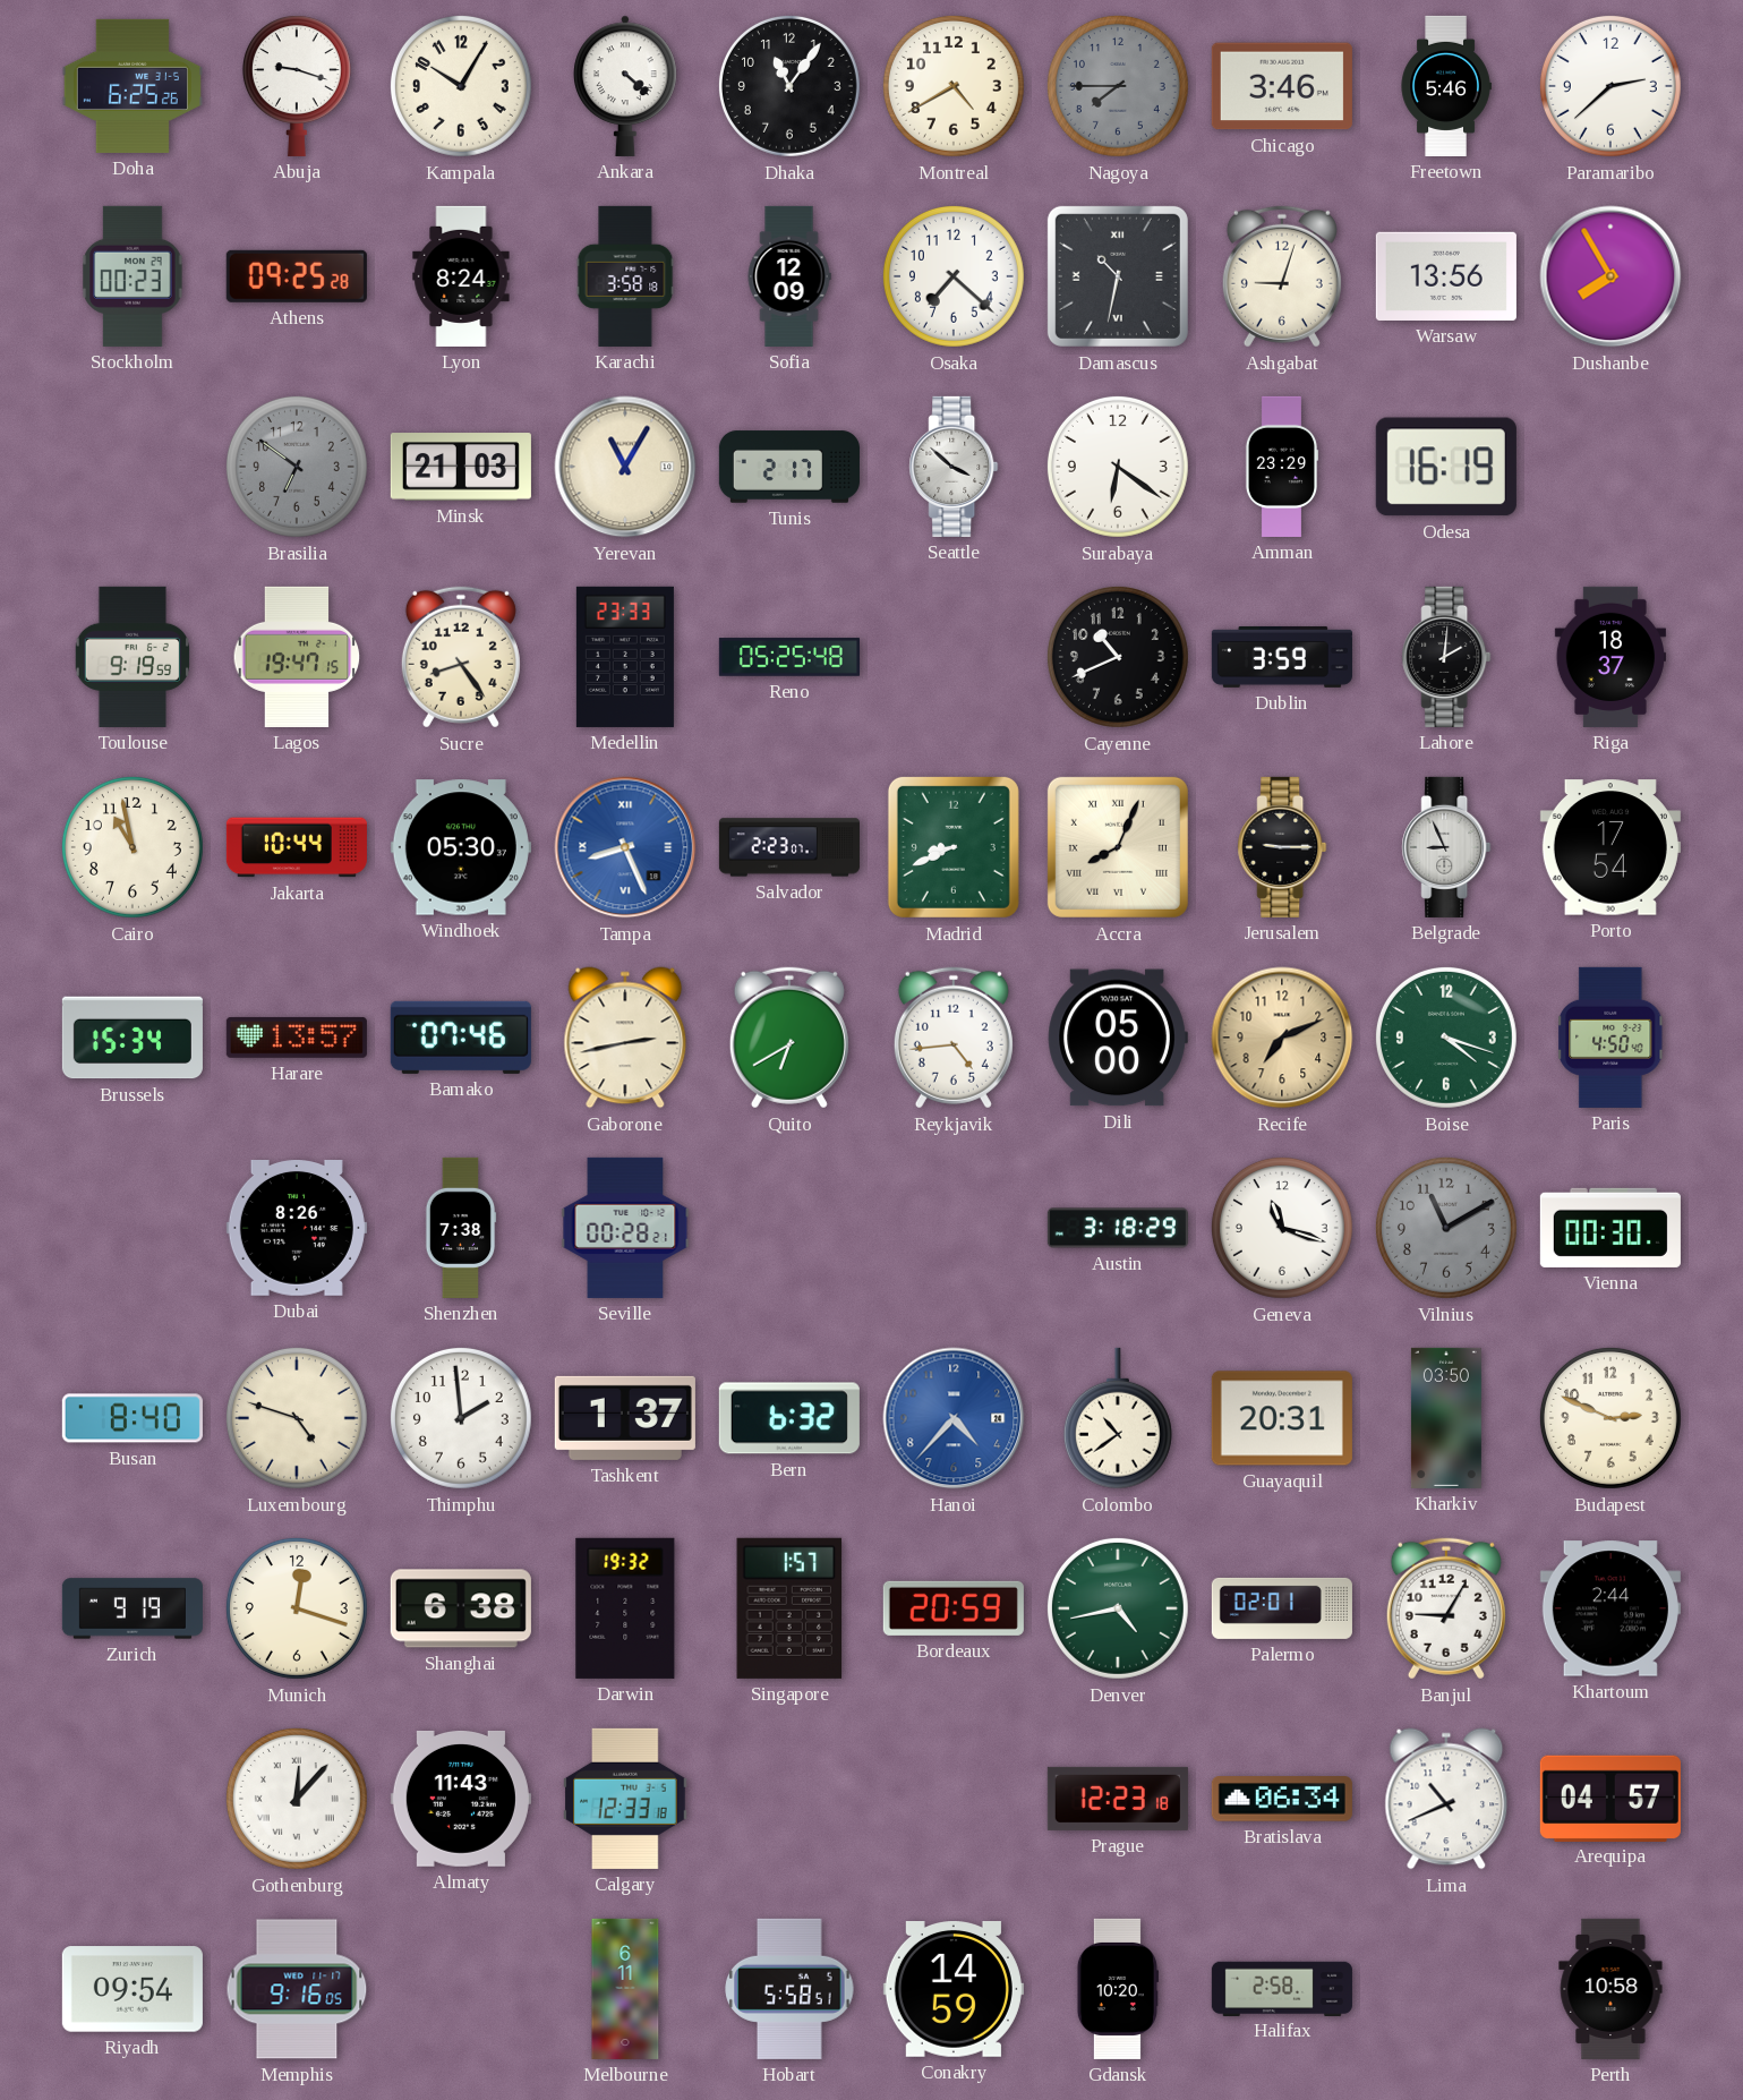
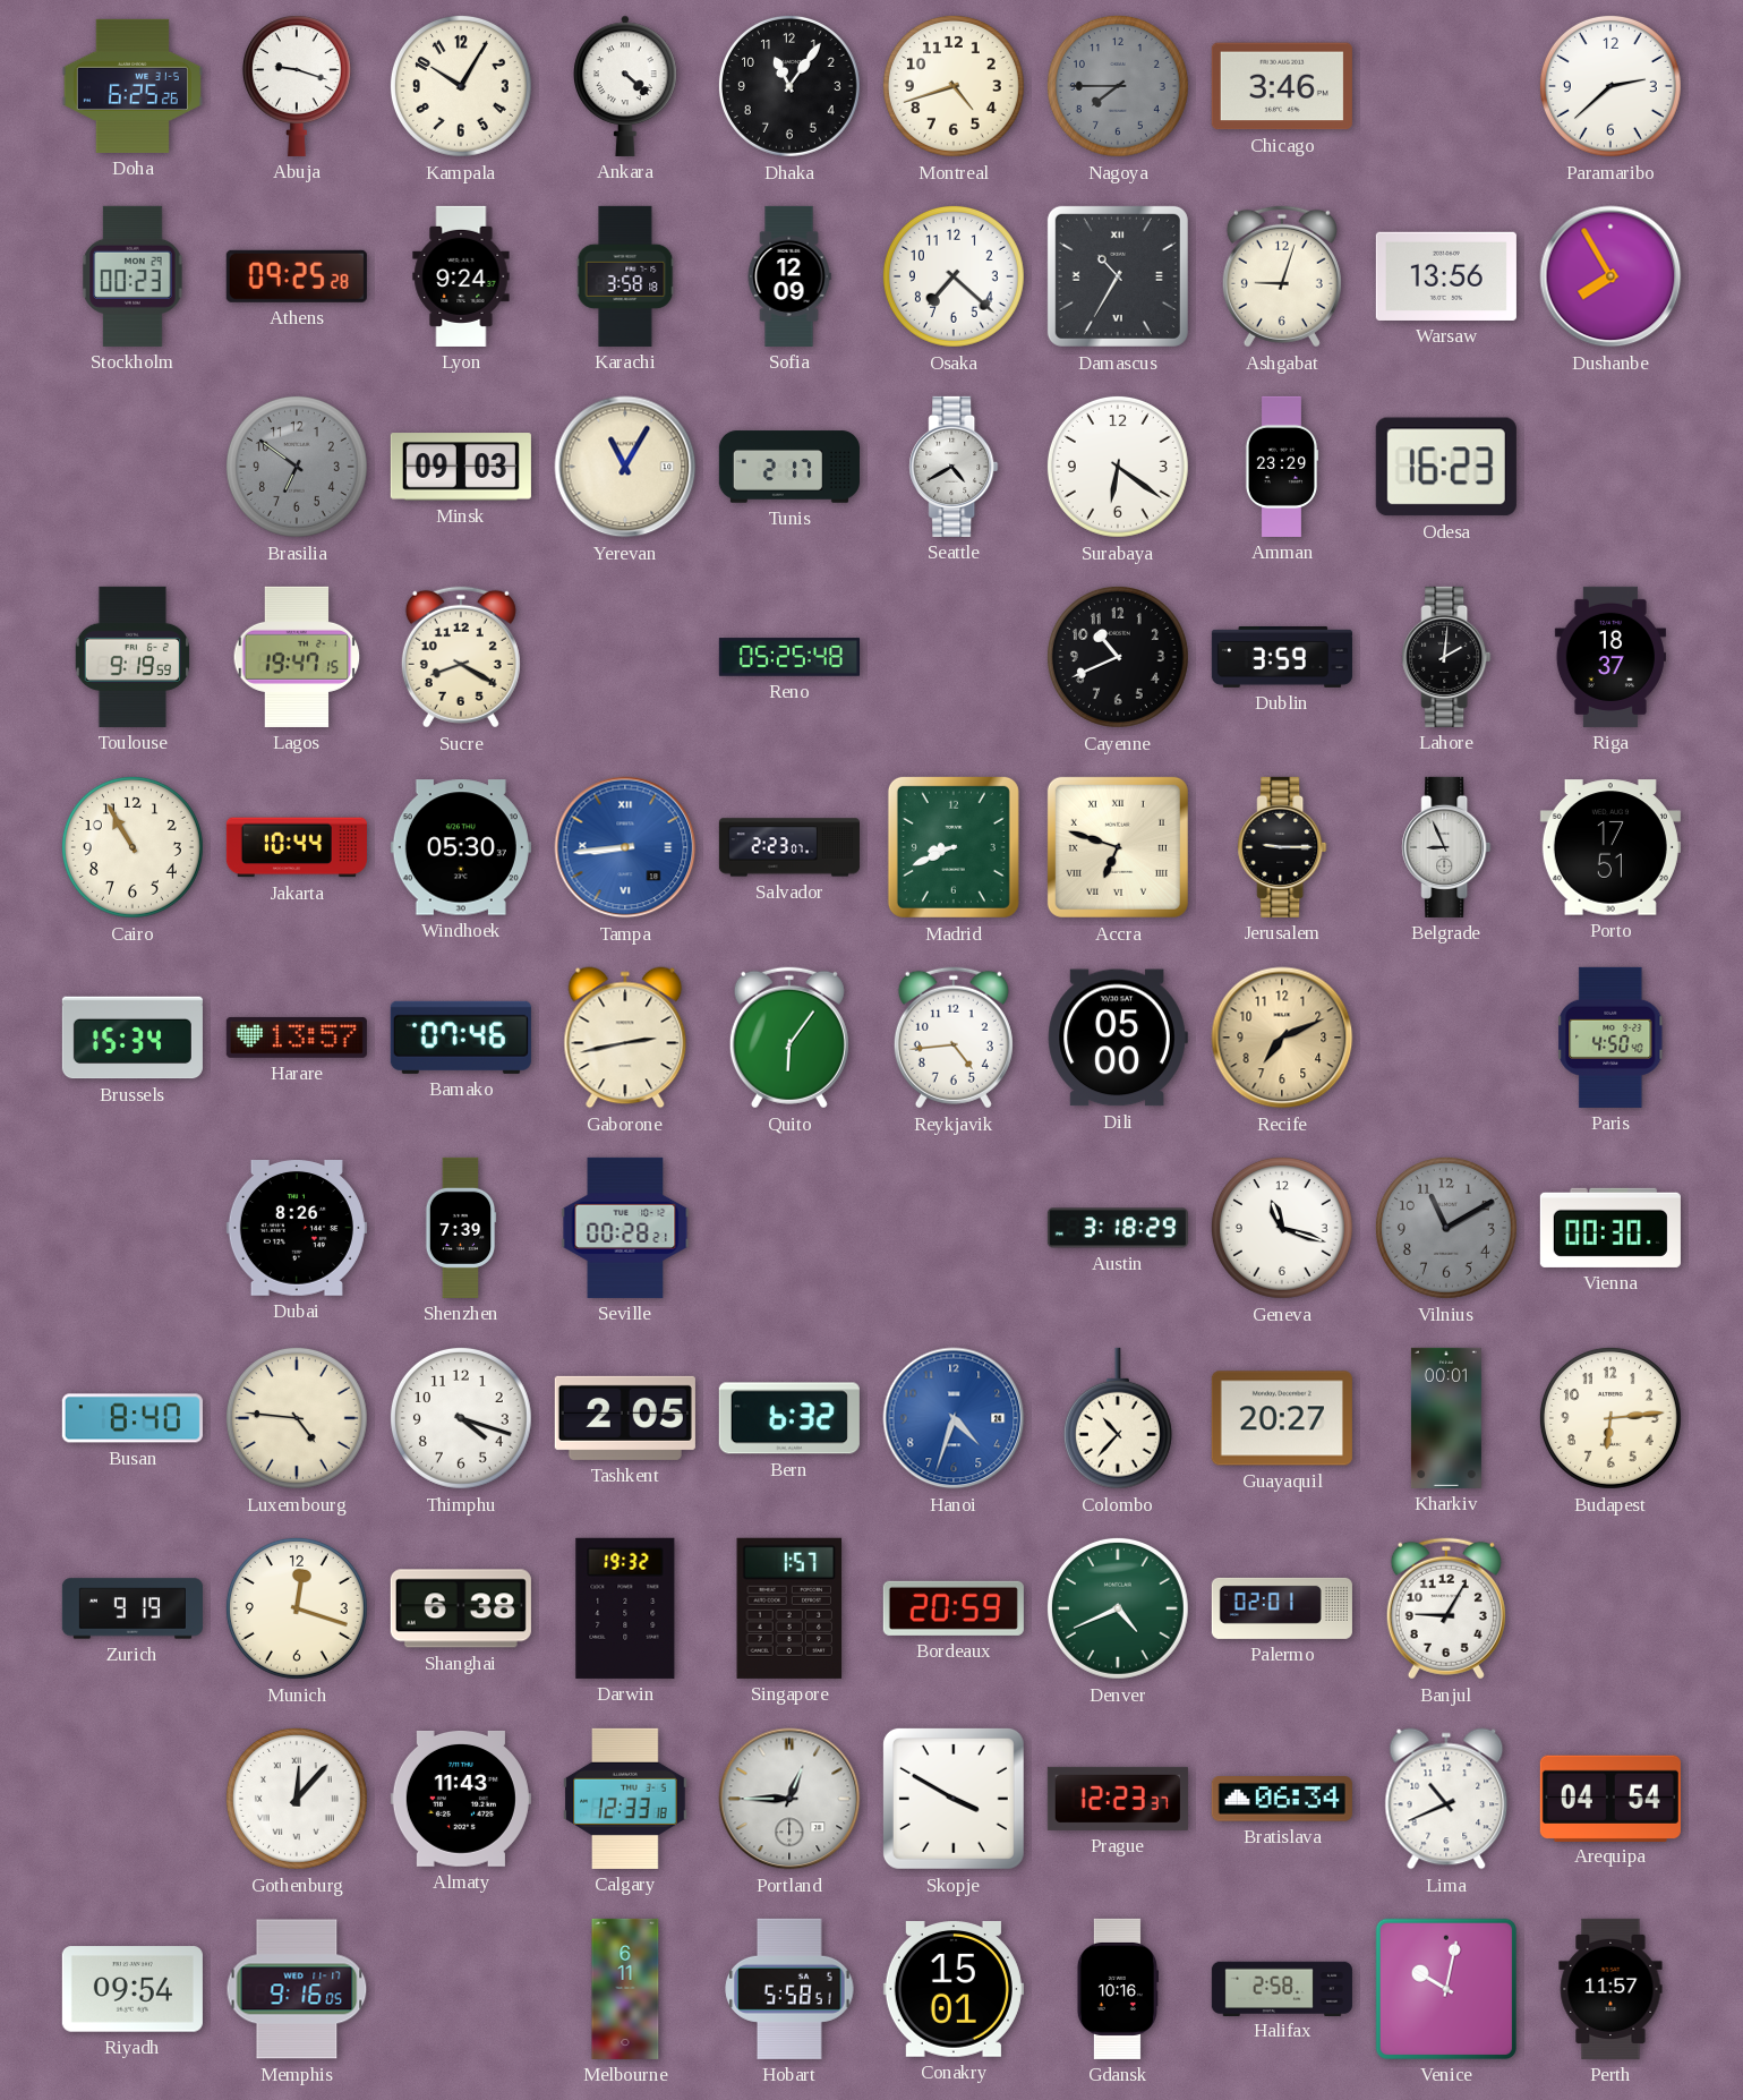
Montreal: 4:40 -> 4:42 (954, 86)
Freetown: 5:46 -> none (1446, 86)
Lyon: 8:24 -> 9:24 (461, 276)
Damascus: 10:32 -> 10:35 (1118, 276)
Minsk: 21:03 -> 09:03 (461, 467)
Seattle: 3:52 -> 4:40 (954, 467)
Odesa: 16:19 -> 16:23 (1446, 467)
Sucre: 8:24 -> 8:20 (461, 657)
Medellin: 23:33 -> none (625, 657)
Cairo: 10:58 -> 10:55 (133, 847)
Tampa: 8:26 -> 8:44 (625, 847)
Accra: 8:04 -> 6:48 (1118, 847)
Porto: 17:54 -> 17:51 (1610, 847)
Quito: 6:40 -> 6:06 (789, 1038)
Boise: 4:18 -> none (1446, 1038)
Shenzhen: 7:38 -> 7:39 (461, 1228)
Luxembourg: 4:48 -> 4:46 (297, 1418)
Thimphu: 1:59 -> 4:18 (461, 1418)
Tashkent: 1:37 -> 2:05 (625, 1418)
Hanoi: 4:37 -> 4:33 (954, 1418)
Colombo: 10:39 -> 10:37 (1118, 1418)
Guayaquil: 20:31 -> 20:27 (1282, 1418)
Kharkiv: 03:50 -> 00:01 (1446, 1418)
Budapest: 2:49 -> 6:14 (1610, 1418)
Denver: 4:43 -> 4:41 (1118, 1608)
Khartoum: 2:44 -> none (1610, 1608)
Portland: none -> 12:45 (789, 1799)
Skopje: none -> 3:50 (954, 1799)
Prague: 12:23:18 -> 12:23:37 (1118, 1799)
Arequipa: 04:57 -> 04:54 (1610, 1798)
Conakry: 14:59 -> 15:01 (954, 1990)
Gdansk: 10:20 -> 10:16 (1118, 1989)
Venice: none -> 10:02 (1446, 1989)
Perth: 10:58 -> 11:57 (1610, 1989)
